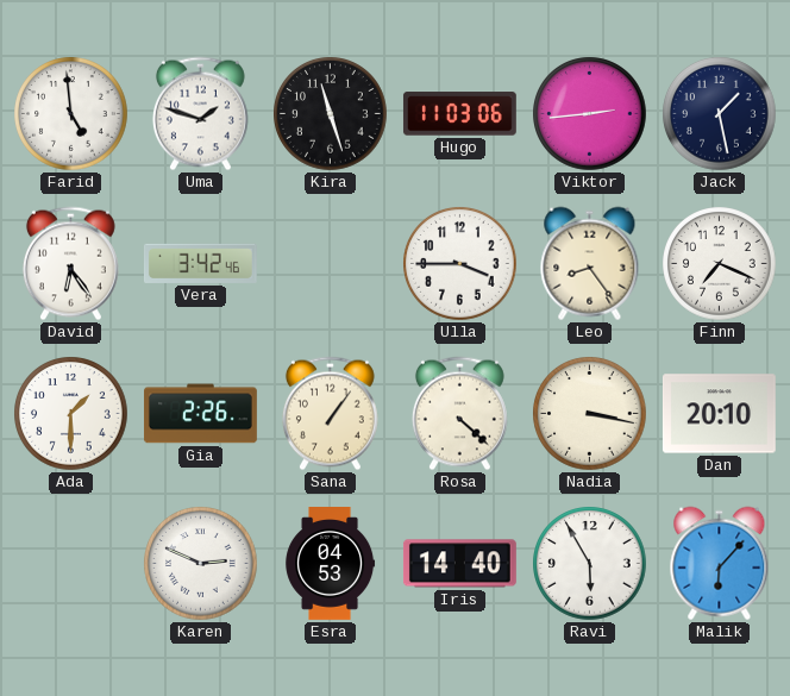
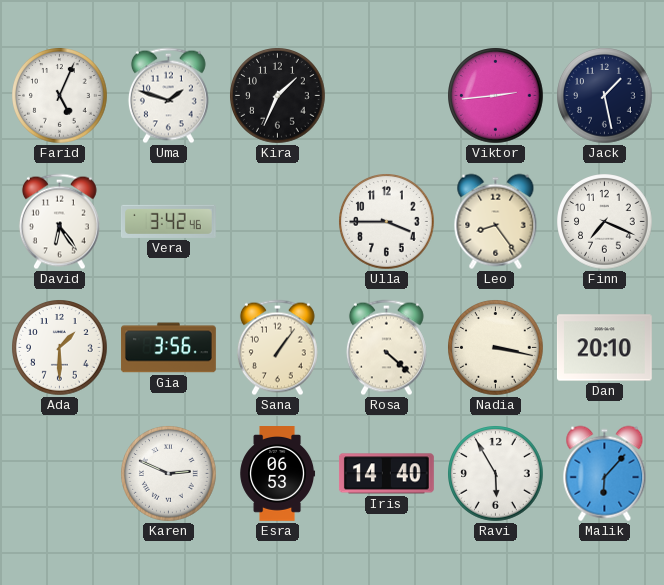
Farid: 4:59 -> 5:04 (60, 96)
Kira: 11:27 -> 1:34 (278, 96)
Hugo: 11:03 -> none (459, 114)
Gia: 2:26 -> 3:56 (169, 348)
Esra: 04:53 -> 06:53 (278, 474)
